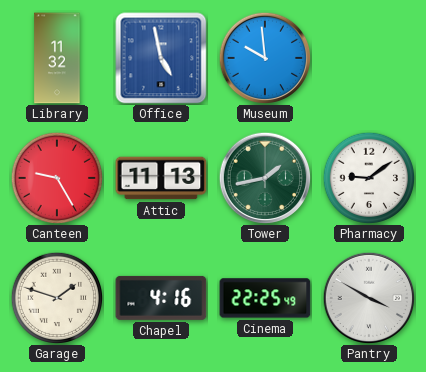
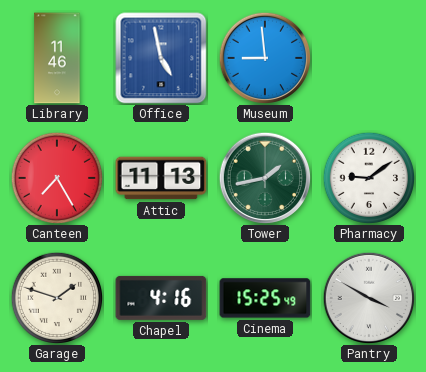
Library: 11:32 -> 11:46 (57, 58)
Museum: 9:59 -> 8:59 (265, 58)
Canteen: 9:25 -> 7:25 (56, 177)
Cinema: 22:25 -> 15:25 (265, 298)
